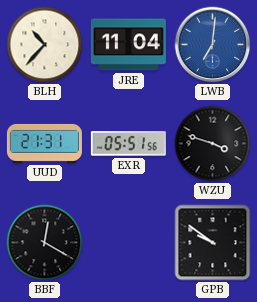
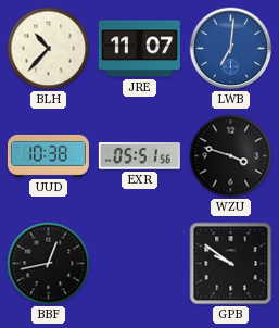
JRE: 11:04 -> 11:07 (139, 49)
UUD: 21:31 -> 10:38 (48, 155)
BBF: 12:20 -> 12:43 (49, 264)
